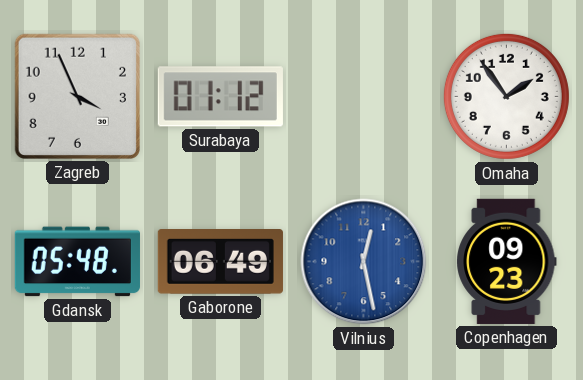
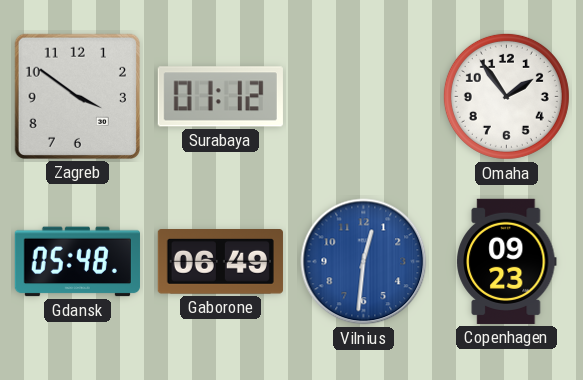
Zagreb: 3:56 -> 3:51 (77, 96)
Vilnius: 12:28 -> 12:31 (364, 262)
